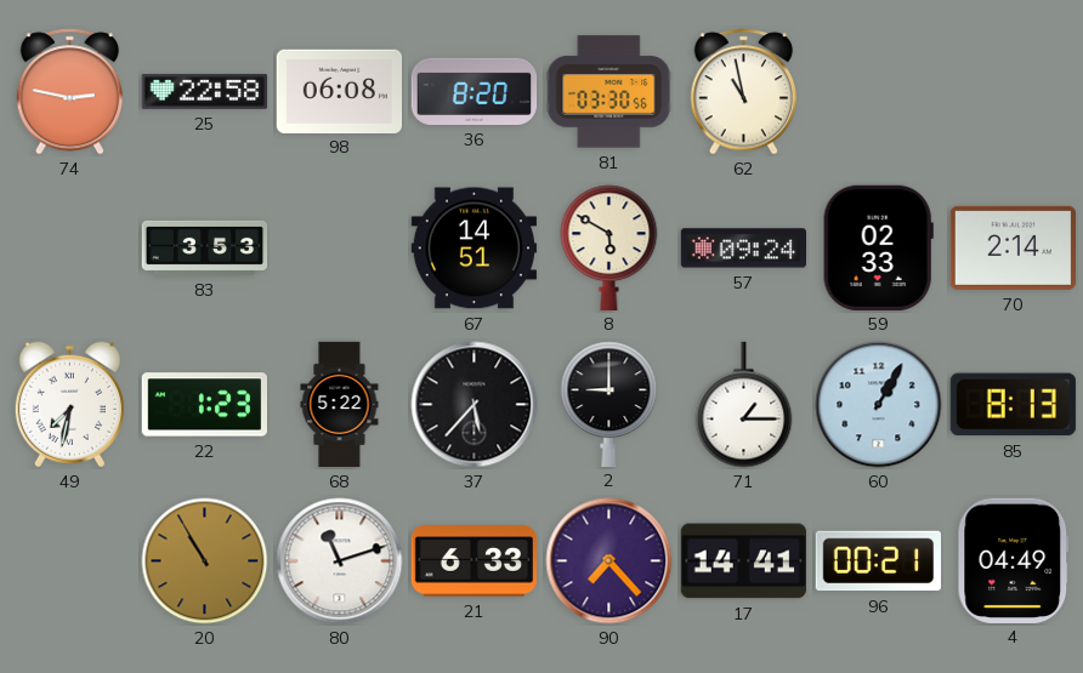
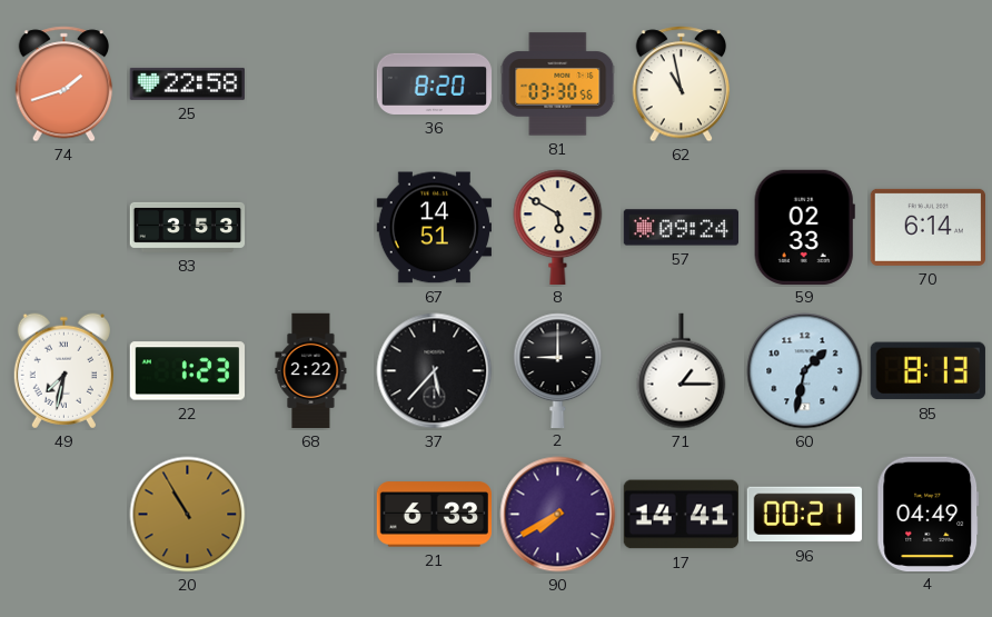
74: 2:47 -> 1:42 (65, 84)
98: 06:08 -> none (339, 91)
70: 2:14 -> 6:14 (927, 227)
68: 5:22 -> 2:22 (311, 371)
60: 1:05 -> 1:32 (805, 371)
80: 11:12 -> none (340, 561)
90: 7:23 -> 7:40 (558, 515)
